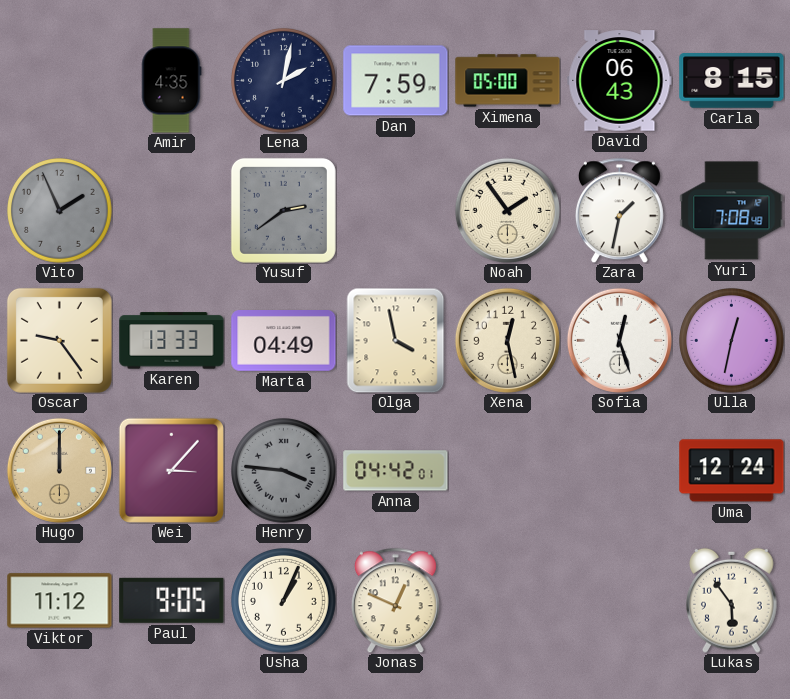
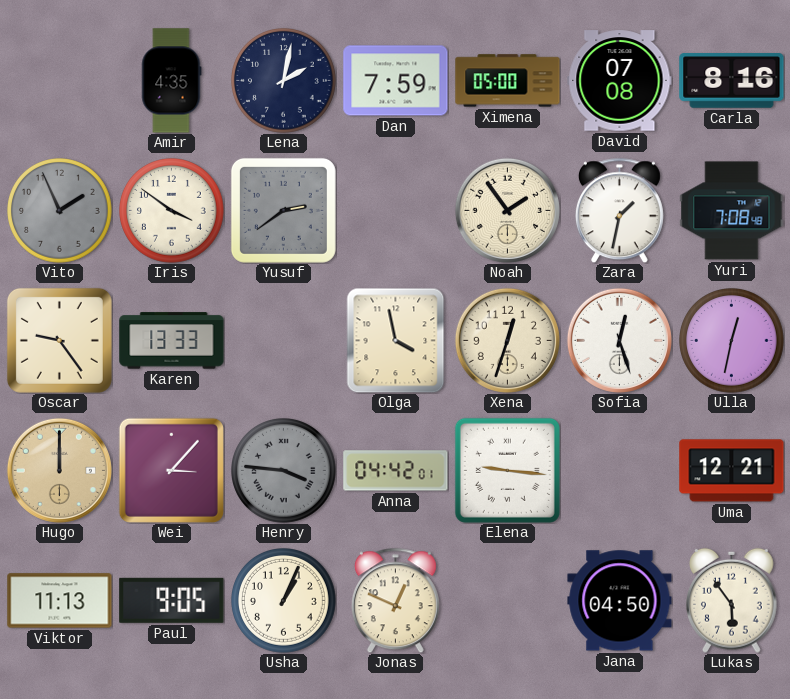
David: 06:43 -> 07:08 (620, 81)
Carla: 8:15 -> 8:16 (732, 81)
Iris: none -> 3:51 (172, 211)
Marta: 04:49 -> none (284, 341)
Xena: 12:28 -> 12:33 (507, 340)
Elena: none -> 9:16 (507, 470)
Uma: 12:24 -> 12:21 (732, 471)
Viktor: 11:12 -> 11:13 (60, 601)
Jana: none -> 04:50 (620, 601)
